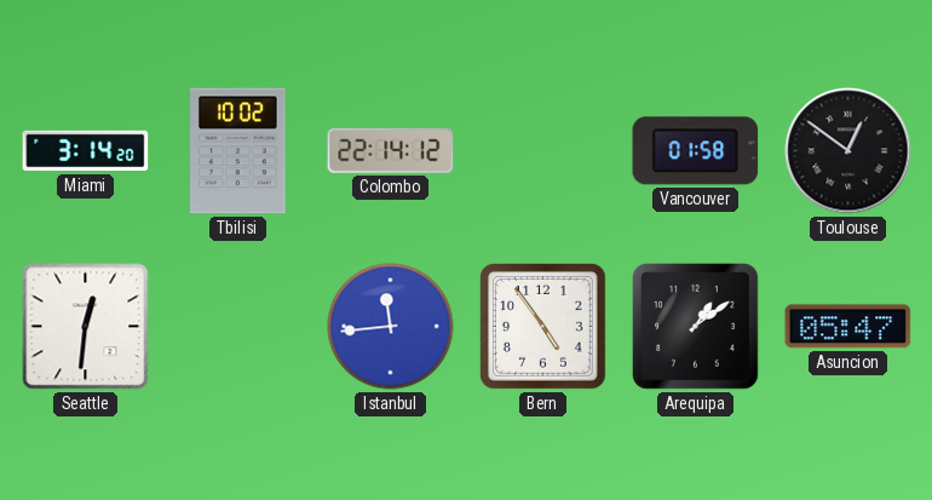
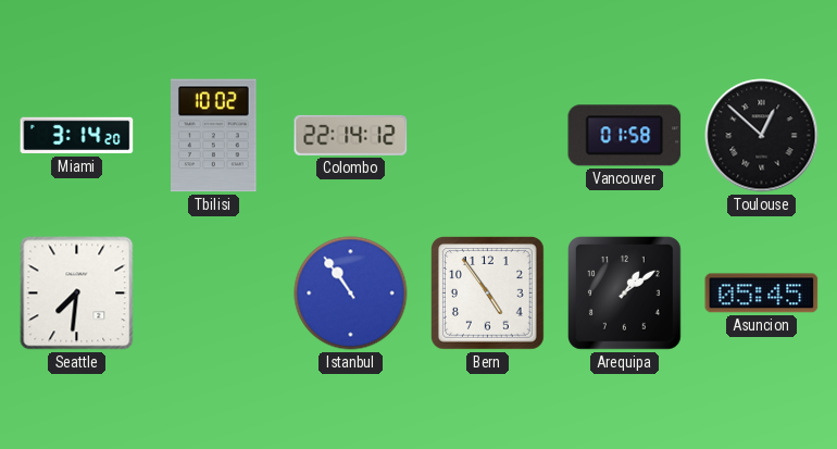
Toulouse: 12:51 -> 12:52 (762, 136)
Seattle: 12:31 -> 7:31 (77, 294)
Istanbul: 11:44 -> 10:54 (351, 294)
Asuncion: 05:47 -> 05:45 (762, 294)
